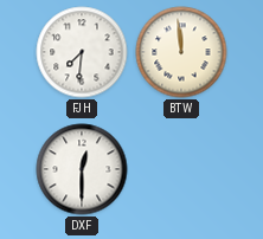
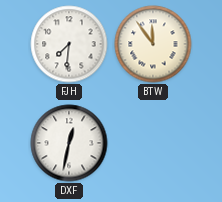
BTW: 11:59 -> 11:54 (153, 44)
DXF: 12:30 -> 12:32 (69, 143)
